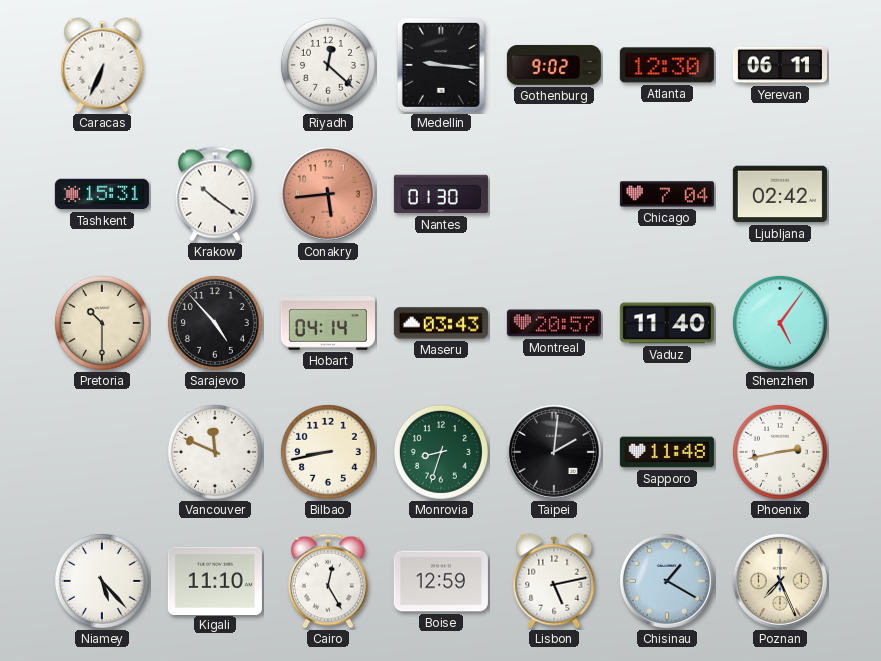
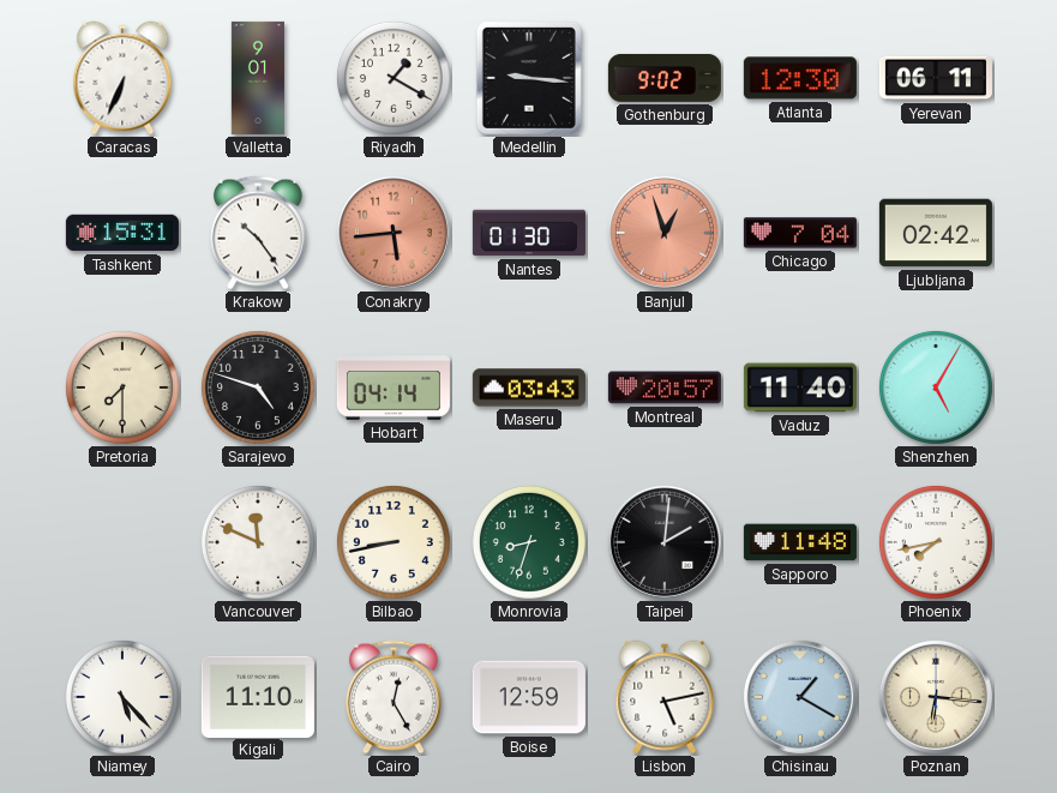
Valletta: none -> 9:01 (258, 78)
Riyadh: 12:22 -> 1:20 (394, 78)
Krakow: 10:21 -> 10:24 (258, 233)
Banjul: none -> 12:57 (665, 233)
Pretoria: 10:30 -> 7:30 (122, 388)
Sarajevo: 4:53 -> 4:48 (258, 388)
Shenzhen: 5:06 -> 5:05 (936, 388)
Phoenix: 2:43 -> 7:43 (936, 542)
Poznan: 7:26 -> 6:16 (936, 697)
